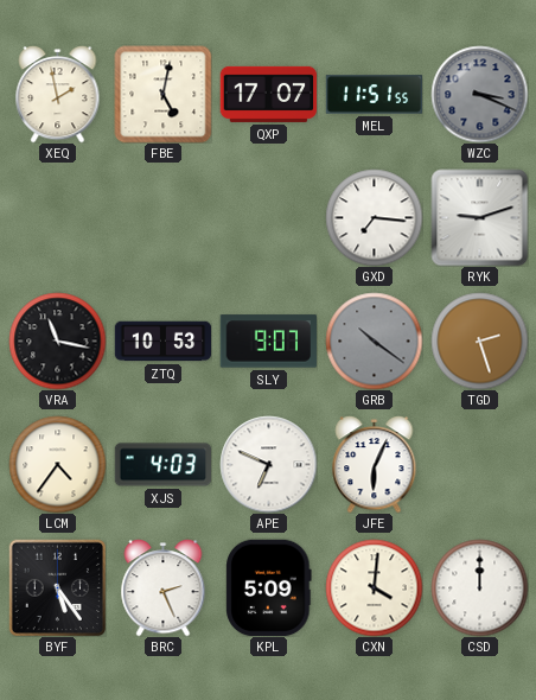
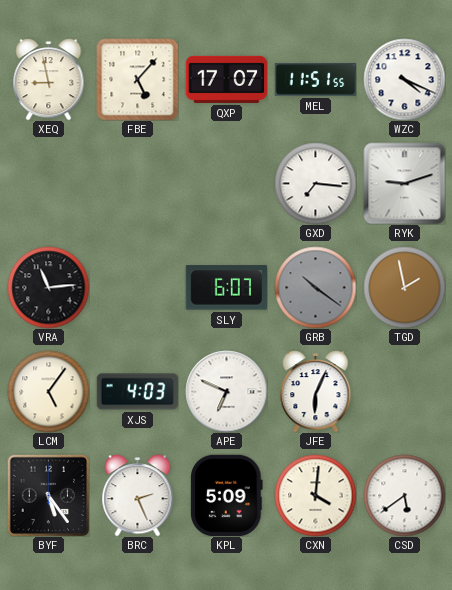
XEQ: 1:58 -> 8:58 (49, 80)
FBE: 5:02 -> 5:07 (137, 79)
WZC: 3:19 -> 4:19 (404, 79)
WZC dial: grey -> white (404, 79)
VRA: 11:17 -> 11:14 (48, 287)
ZTQ: 10:53 -> none (162, 342)
SLY: 9:07 -> 6:07 (226, 288)
TGD: 2:27 -> 1:58 (404, 287)
LCM: 4:36 -> 5:06 (48, 391)
CSD: 12:00 -> 5:39 (404, 495)
